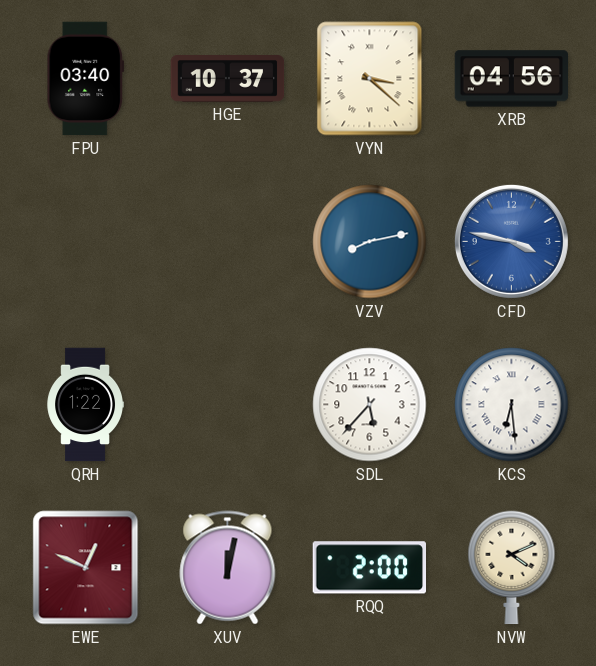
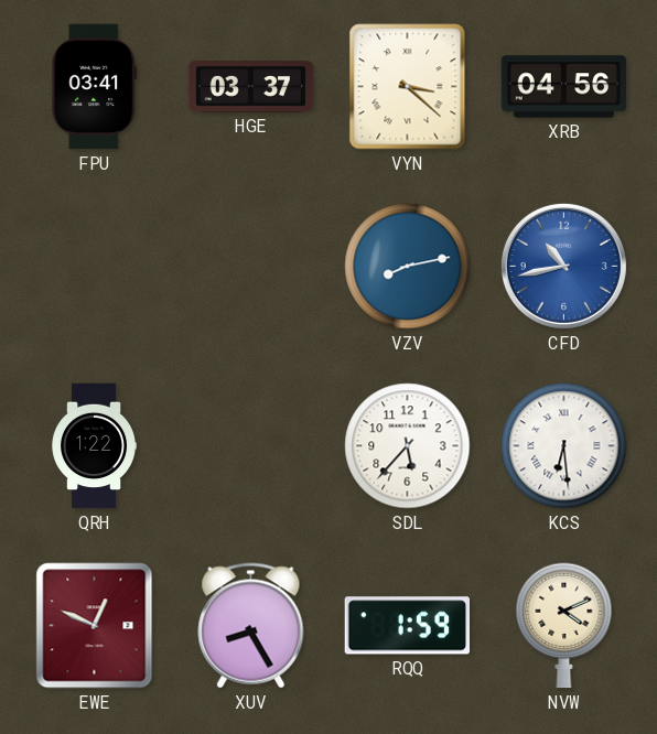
FPU: 03:40 -> 03:41 (95, 87)
HGE: 10:37 -> 03:37 (251, 87)
CFD: 3:47 -> 10:43 (563, 266)
XUV: 12:02 -> 8:25 (251, 626)
RQQ: 2:00 -> 1:59 (408, 626)
